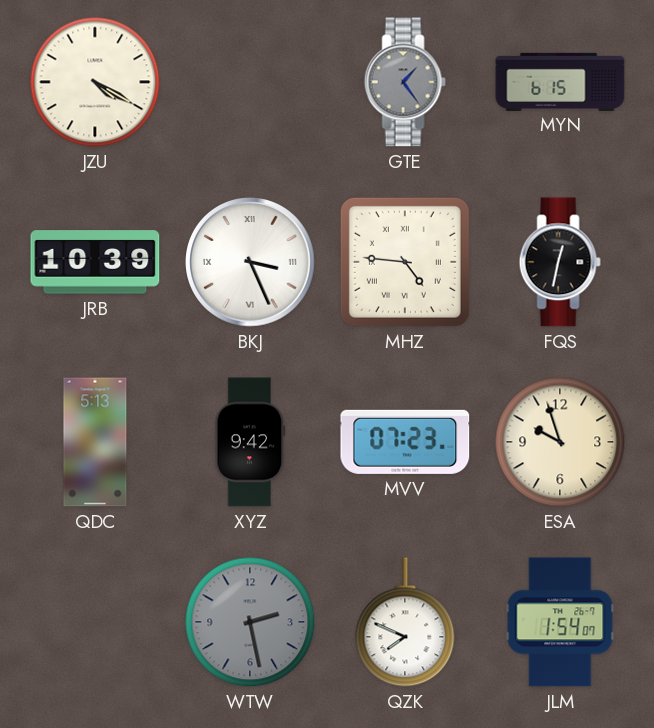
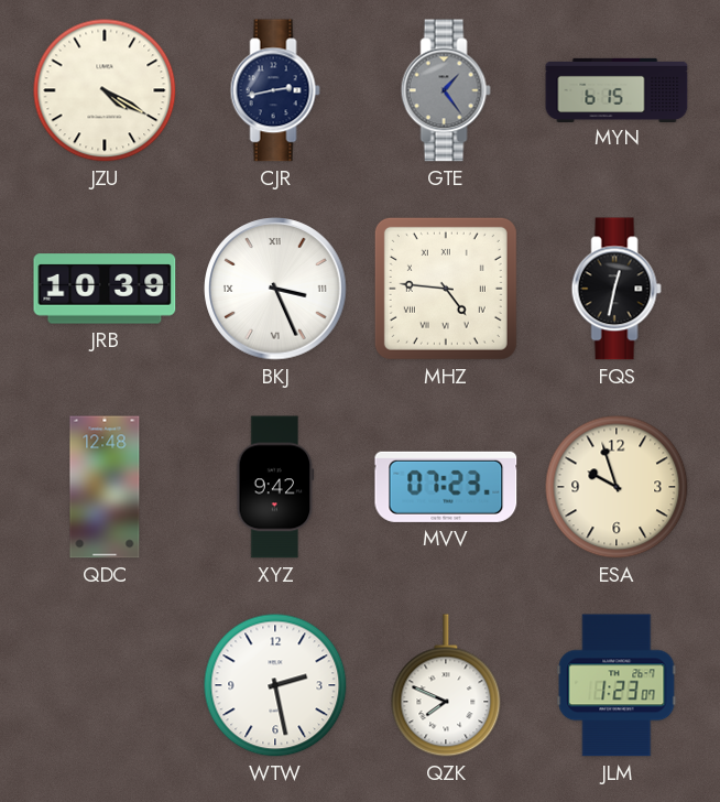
CJR: none -> 2:43 (275, 90)
QDC: 5:13 -> 12:48 (105, 487)
WTW dial: grey -> white (275, 685)
JLM: 1:54 -> 1:23 (617, 685)
